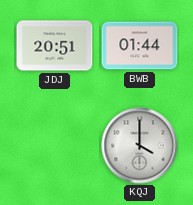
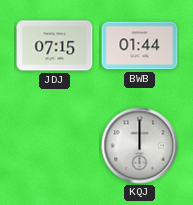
JDJ: 20:51 -> 07:15 (55, 46)
KQJ: 4:00 -> 12:00 (140, 146)
